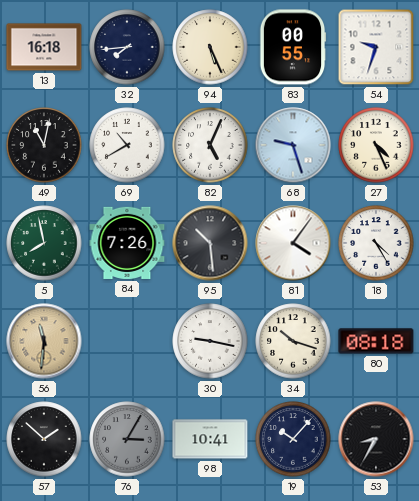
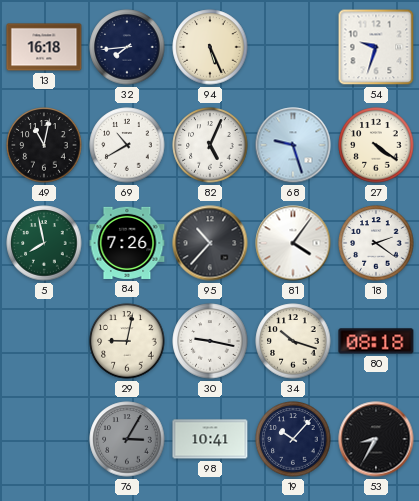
83: 00:55 -> none (293, 47)
27: 4:26 -> 4:21 (376, 145)
95: 10:29 -> 10:37 (210, 243)
18: 4:25 -> 2:21 (376, 243)
56: 11:31 -> none (44, 341)
29: none -> 9:02 (127, 341)
57: 1:52 -> none (44, 439)
